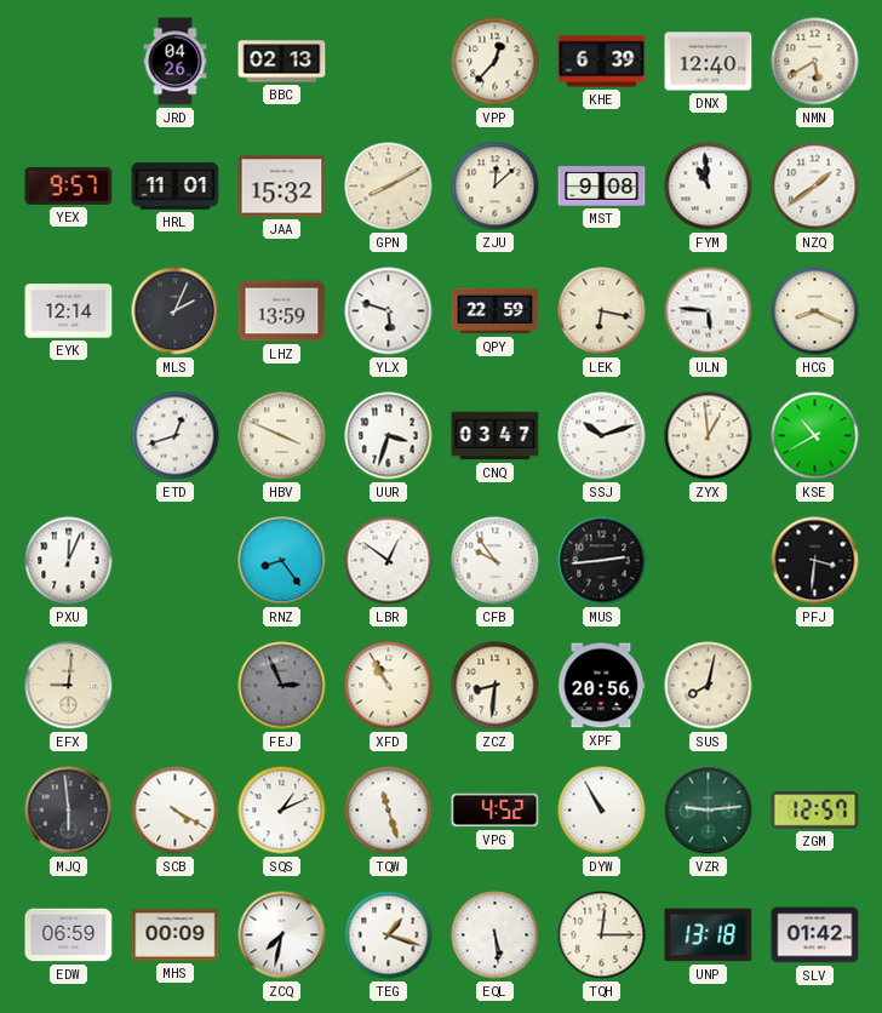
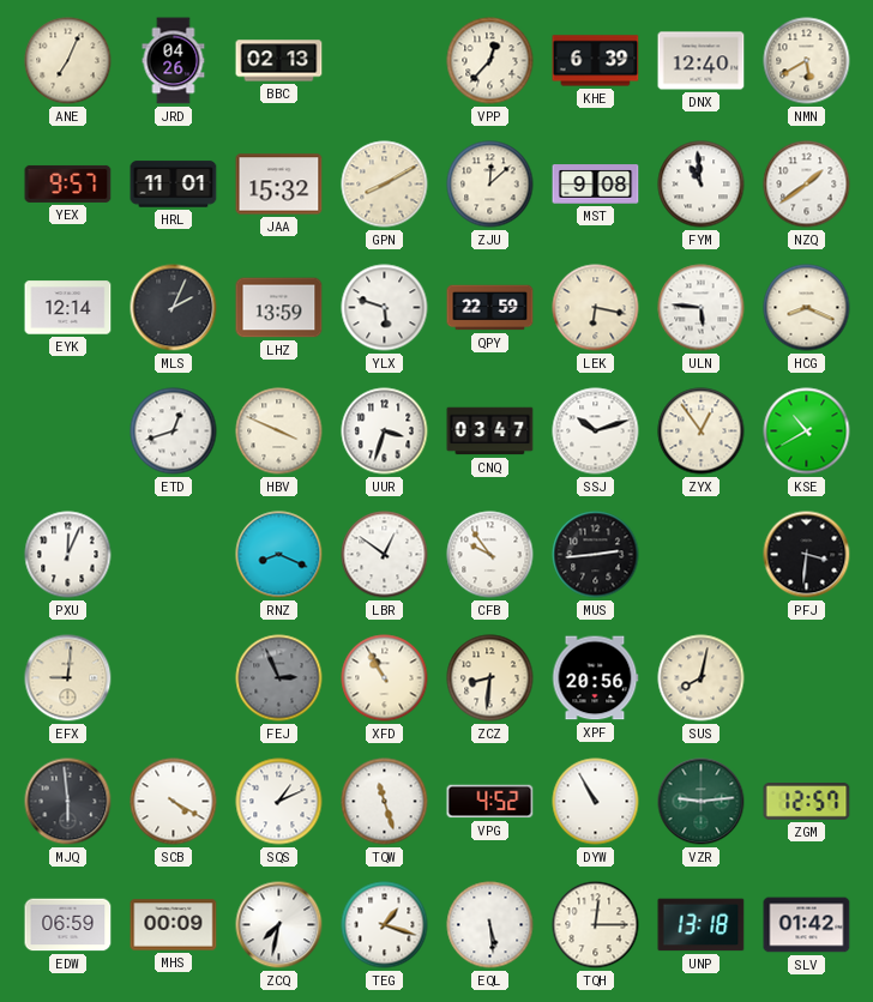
ANE: none -> 7:04 (68, 61)
ZYX: 12:59 -> 12:54 (702, 431)
RNZ: 8:24 -> 8:19 (279, 555)
